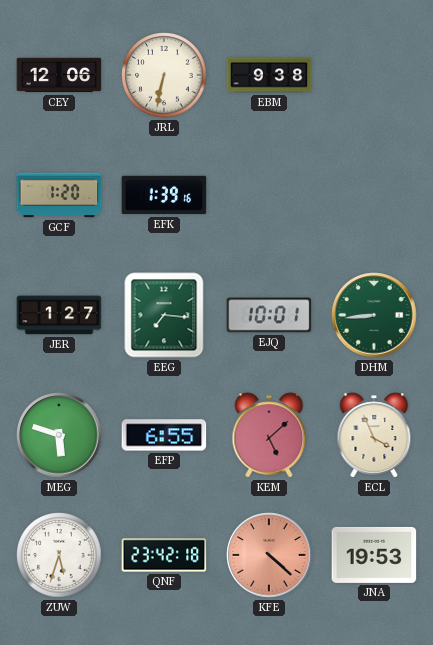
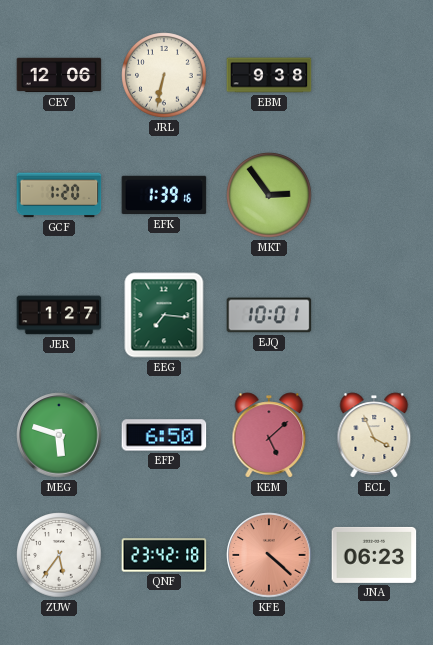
MKT: none -> 2:54 (269, 195)
DHM: 8:44 -> none (374, 315)
EFP: 6:55 -> 6:50 (164, 435)
ZUW: 5:33 -> 5:36 (59, 555)
JNA: 19:53 -> 06:23 (374, 555)
